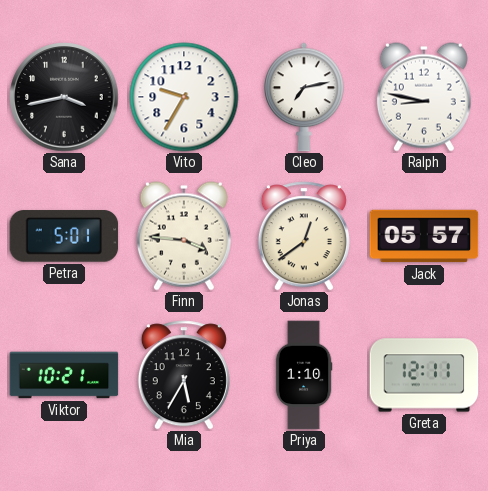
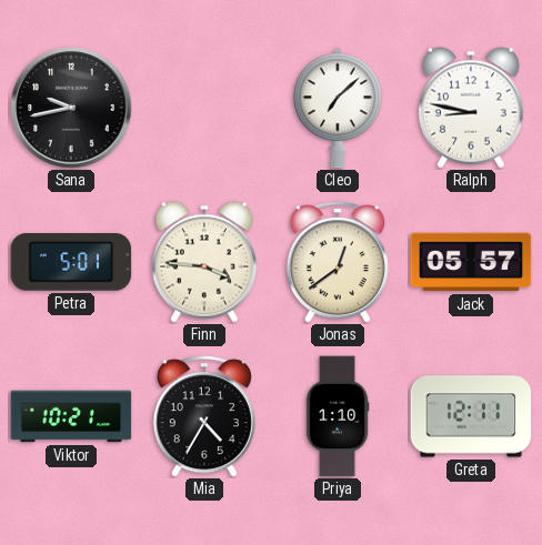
Sana: 3:43 -> 9:43 (71, 108)
Vito: 9:35 -> none (184, 97)
Cleo: 7:13 -> 7:08 (339, 108)
Mia: 5:35 -> 4:35 (204, 416)
